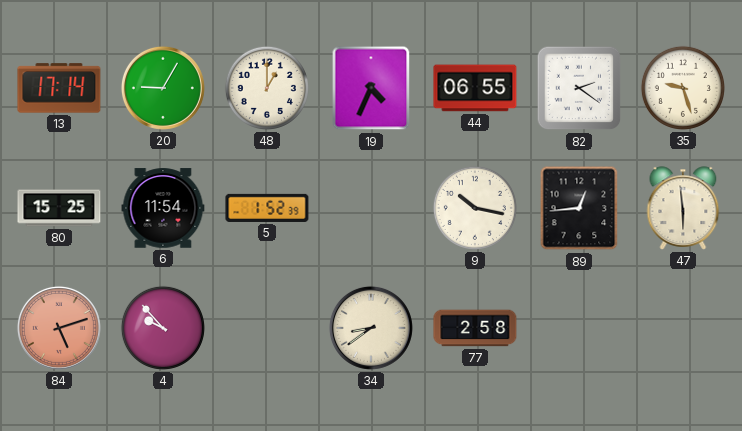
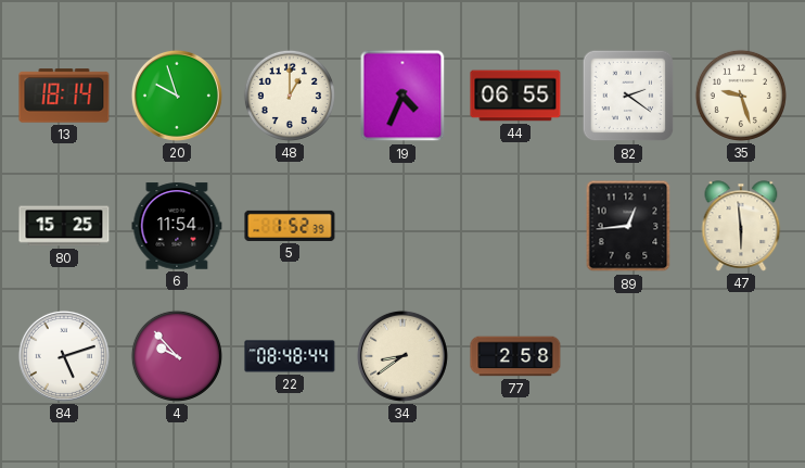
13: 17:14 -> 18:14 (64, 96)
20: 9:05 -> 9:57 (177, 96)
9: 10:17 -> none (475, 208)
84 dial: salmon -> white (64, 356)
22: none -> 08:48 (290, 356)
